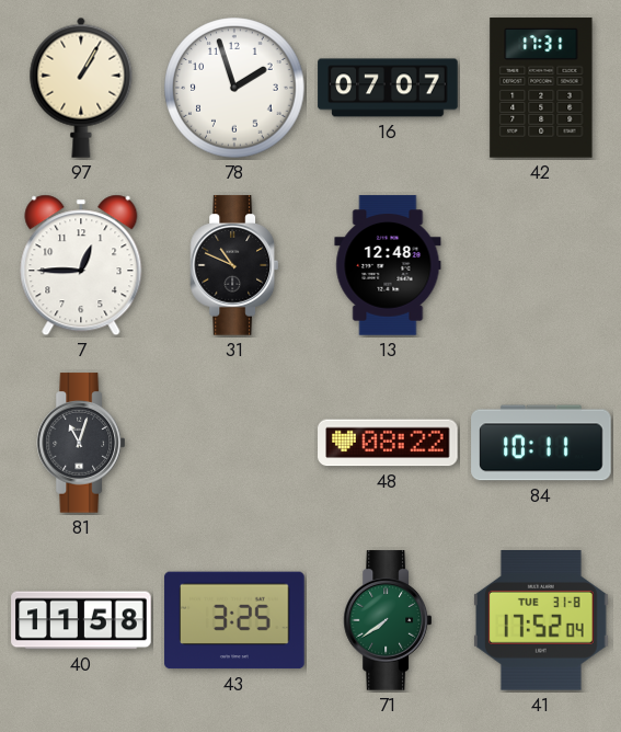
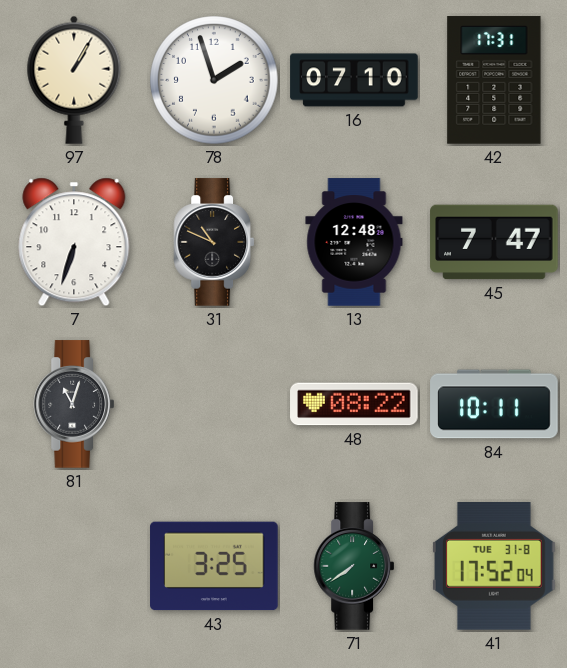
16: 07:07 -> 07:10 (354, 80)
7: 12:45 -> 6:33 (74, 242)
45: none -> 7:47 (494, 242)
40: 11:58 -> none (81, 620)
